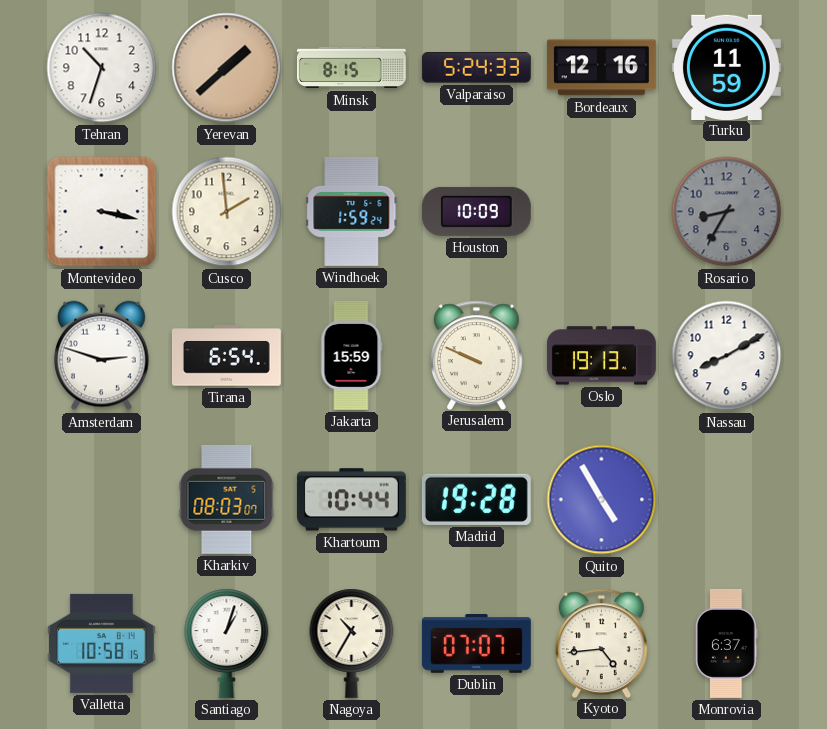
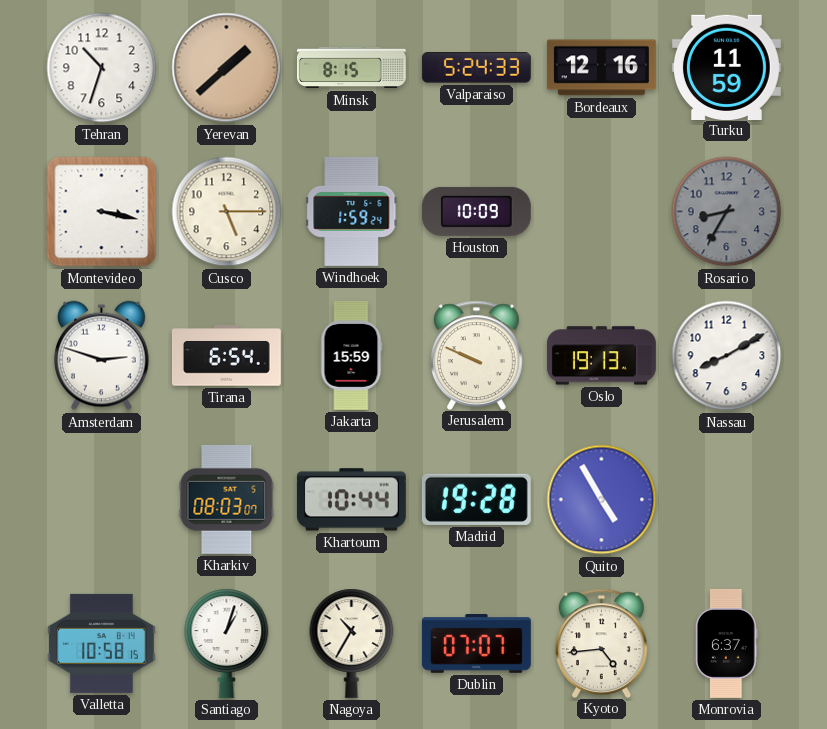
Cusco: 1:59 -> 5:15 (227, 212)
